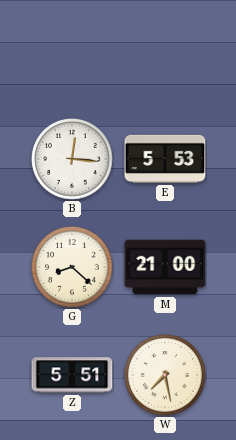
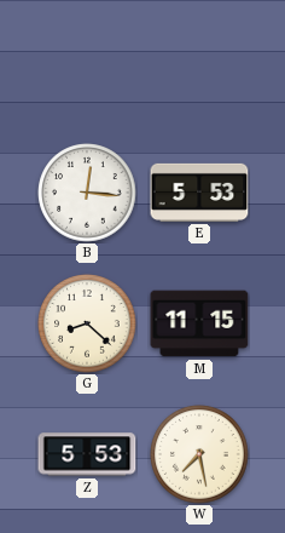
M: 21:00 -> 11:15 (199, 323)
Z: 5:51 -> 5:53 (87, 454)
